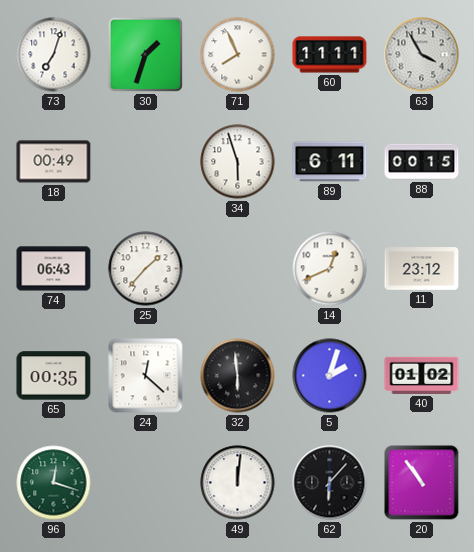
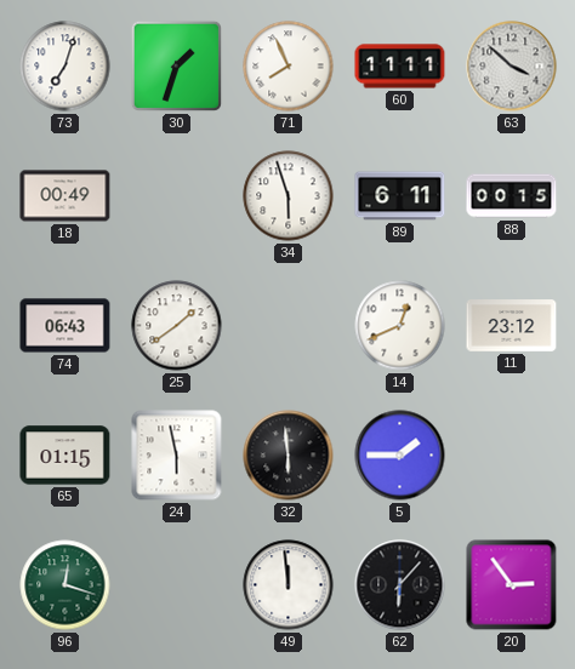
63: 3:55 -> 3:52 (512, 67)
25: 1:37 -> 1:39 (177, 326)
65: 00:35 -> 01:15 (66, 456)
24: 12:22 -> 5:58 (177, 456)
5: 2:03 -> 1:45 (400, 456)
40: 01:02 -> none (422, 375)
49: 12:01 -> 11:59 (289, 585)
20: 10:54 -> 2:54 (512, 585)
